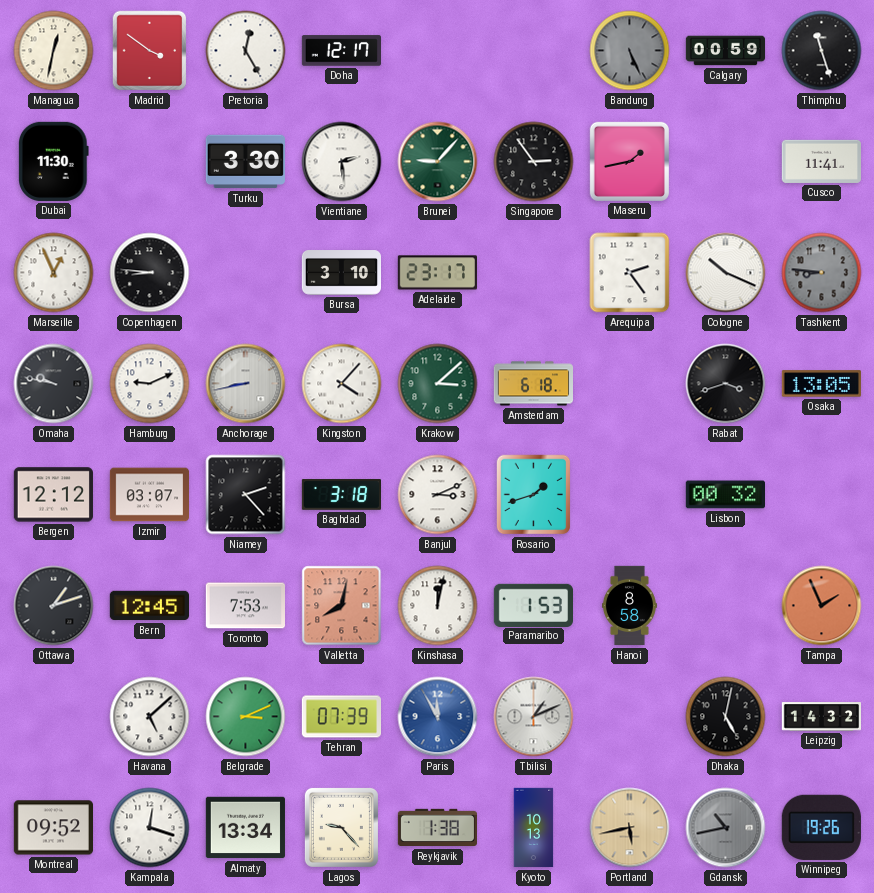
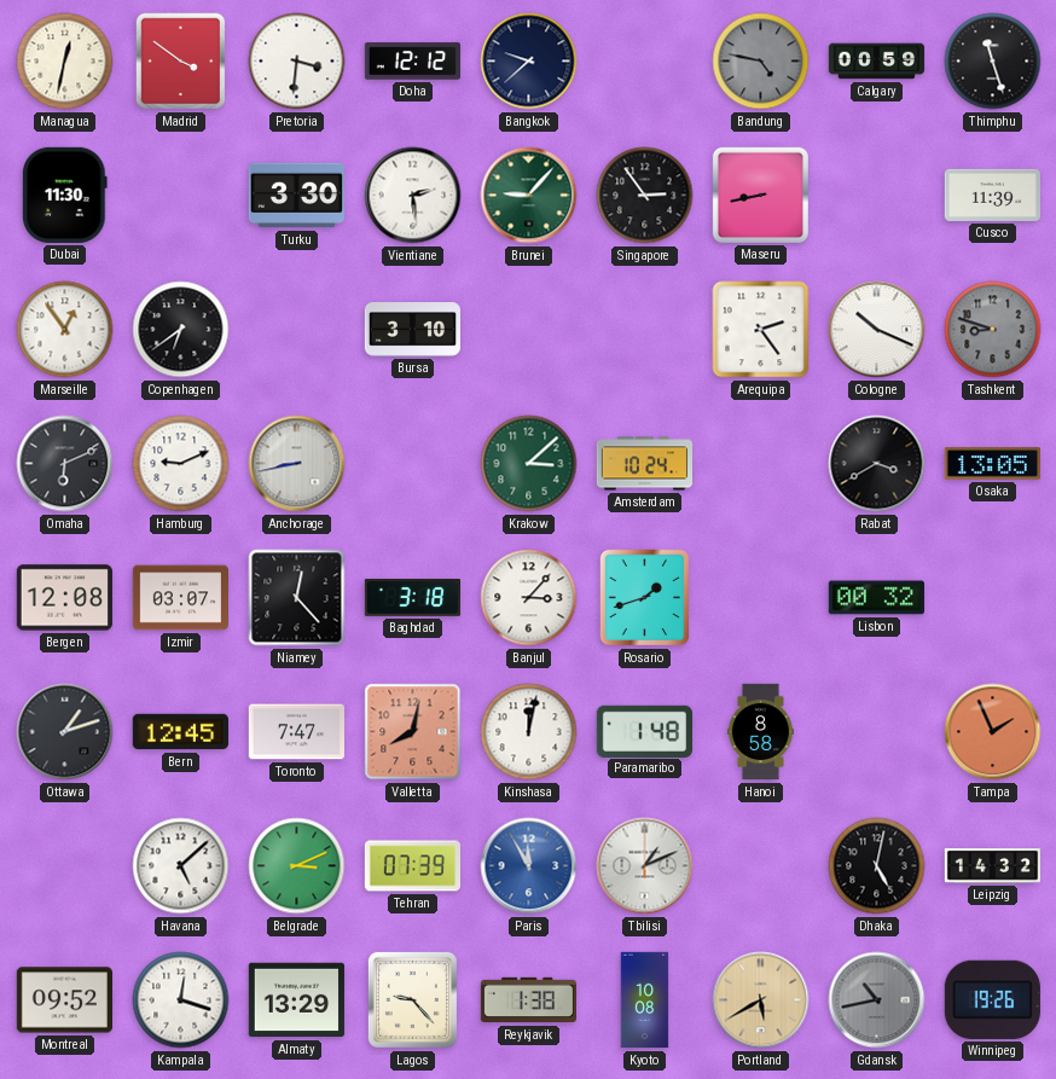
Pretoria: 12:25 -> 3:31 (297, 62)
Doha: 12:17 -> 12:12 (412, 62)
Bangkok: none -> 9:38 (529, 62)
Bandung: 5:26 -> 4:47 (761, 62)
Maseru: 1:43 -> 8:43 (760, 195)
Cusco: 11:41 -> 11:39 (992, 195)
Marseille: 12:56 -> 12:54 (65, 330)
Copenhagen: 8:46 -> 6:39 (181, 330)
Adelaide: 23:17 -> none (437, 273)
Tashkent: 8:46 -> 8:48 (993, 330)
Omaha: 9:47 -> 6:11 (65, 464)
Kingston: 4:07 -> none (342, 384)
Amsterdam: 6:18 -> 10:24 (644, 464)
Rabat: 3:42 -> 3:40 (877, 464)
Bergen: 12:12 -> 12:08 (64, 598)
Niamey: 2:23 -> 12:23 (297, 598)
Banjul: 3:11 -> 3:07 (529, 598)
Toronto: 7:53 -> 7:47 (296, 732)
Paramaribo: 1:53 -> 1:48 (644, 731)
Almaty: 13:34 -> 13:29 (296, 1000)
Kyoto: 10:13 -> 10:08 (645, 1000)
Portland: 5:43 -> 5:40 (761, 1000)
